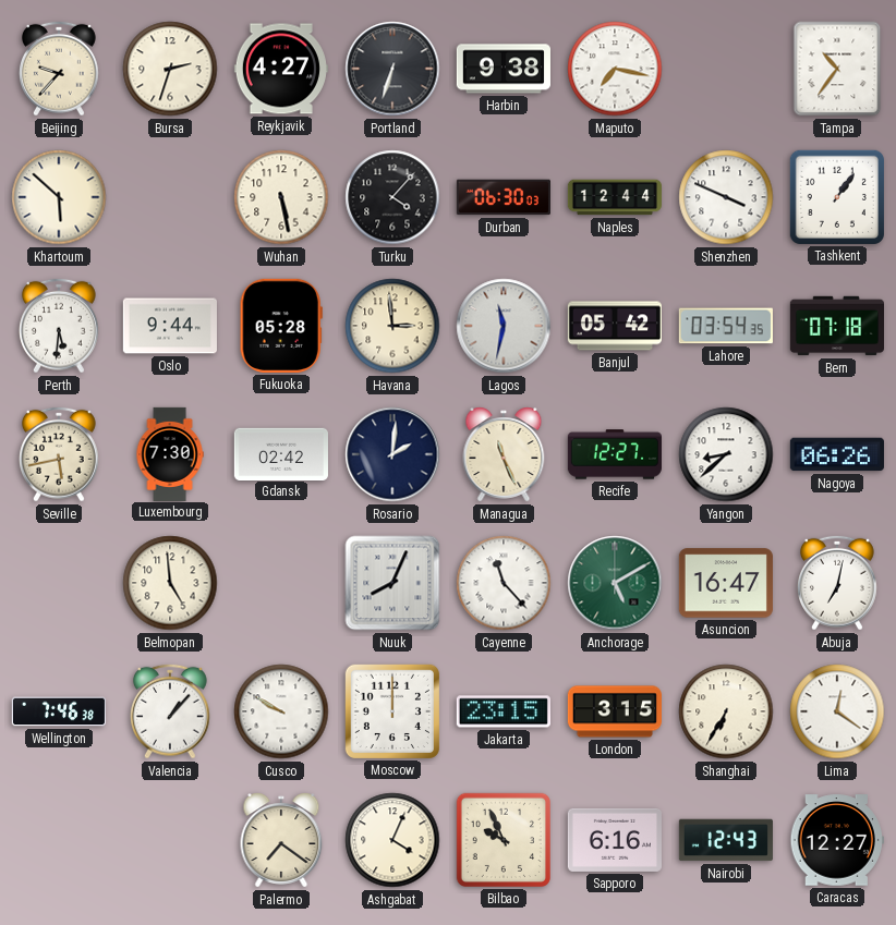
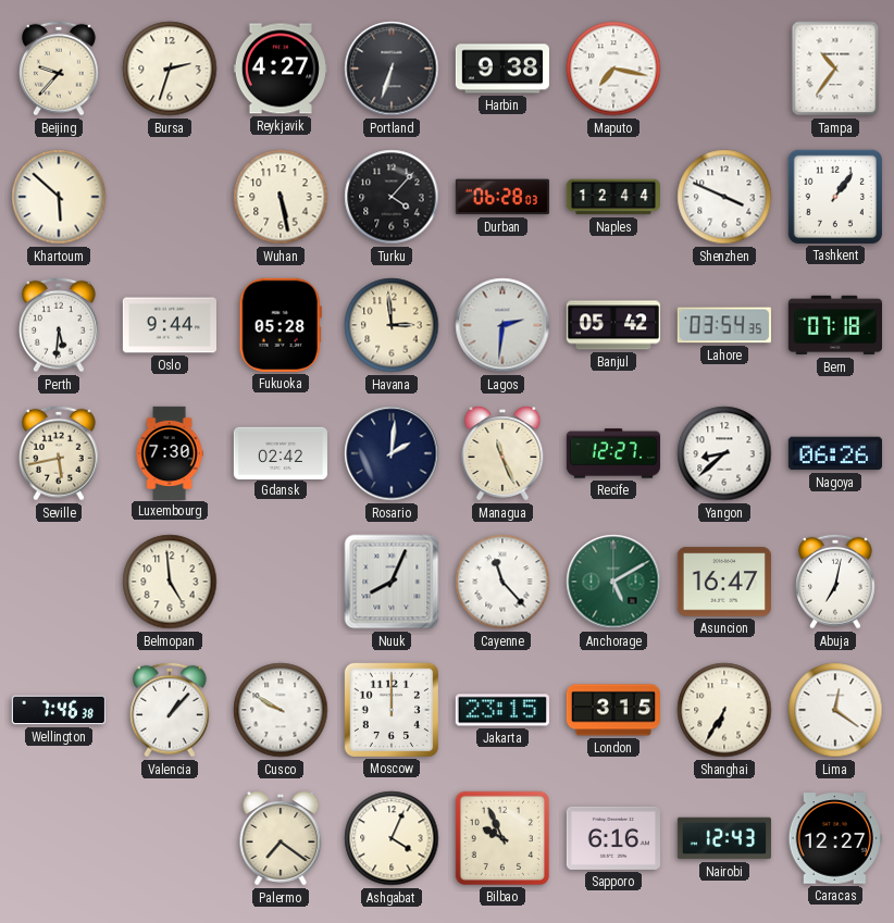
Durban: 06:30 -> 06:28 (502, 197)
Lagos: 11:32 -> 2:31 (502, 325)
